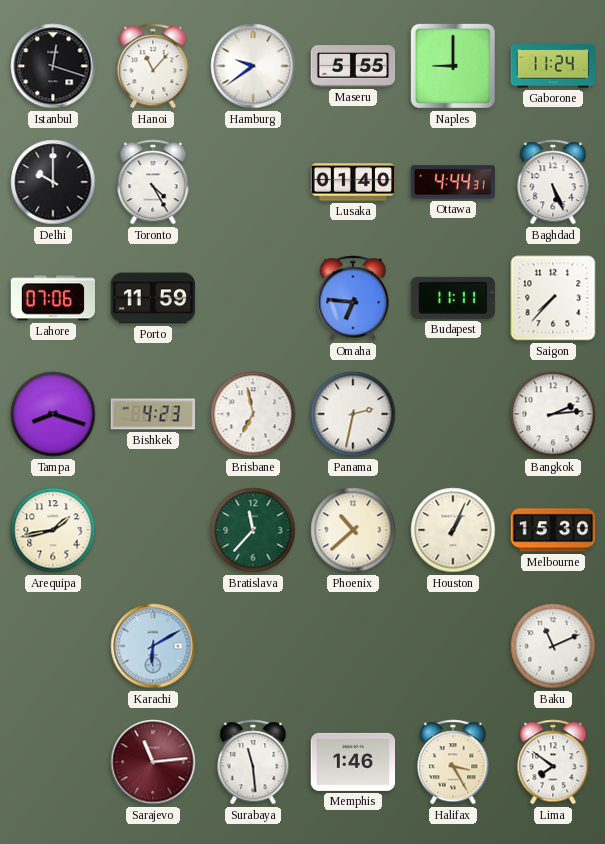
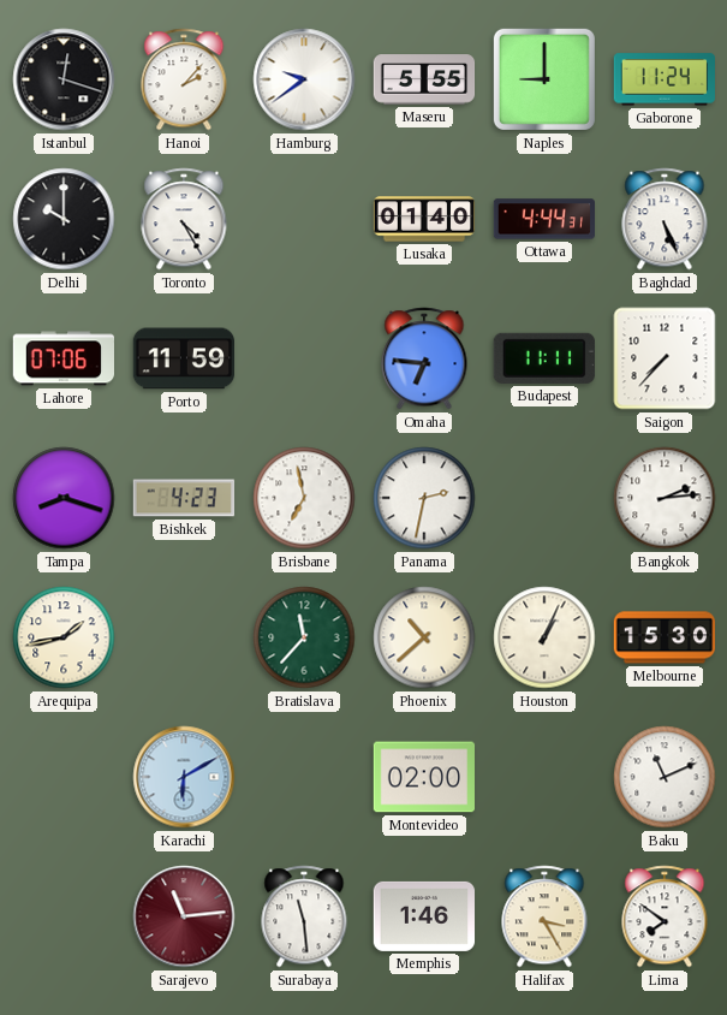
Hanoi: 11:07 -> 2:07 (184, 79)
Montevideo: none -> 02:00 (424, 777)
